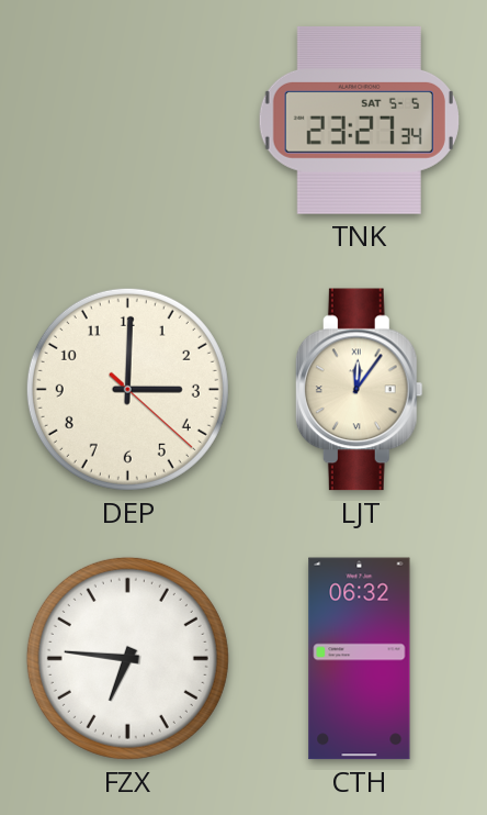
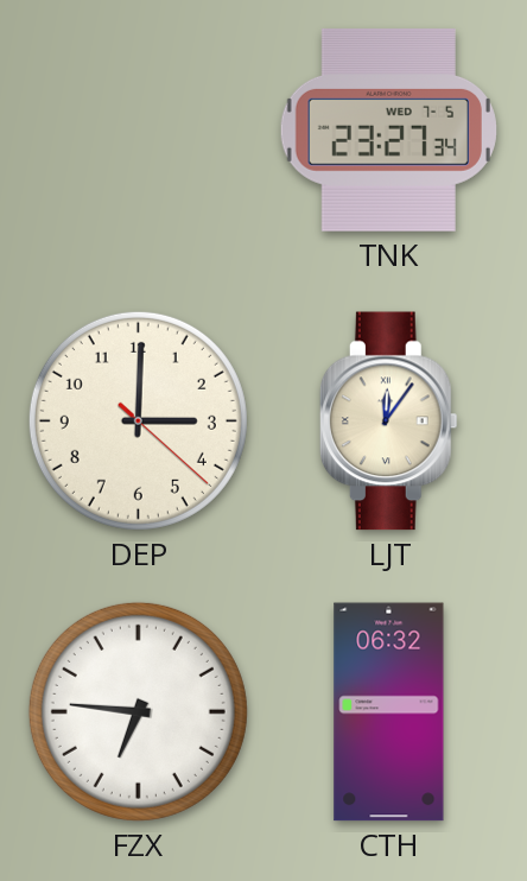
TNK date: SAT 5-5 -> WED 7-5 (388, 129)
